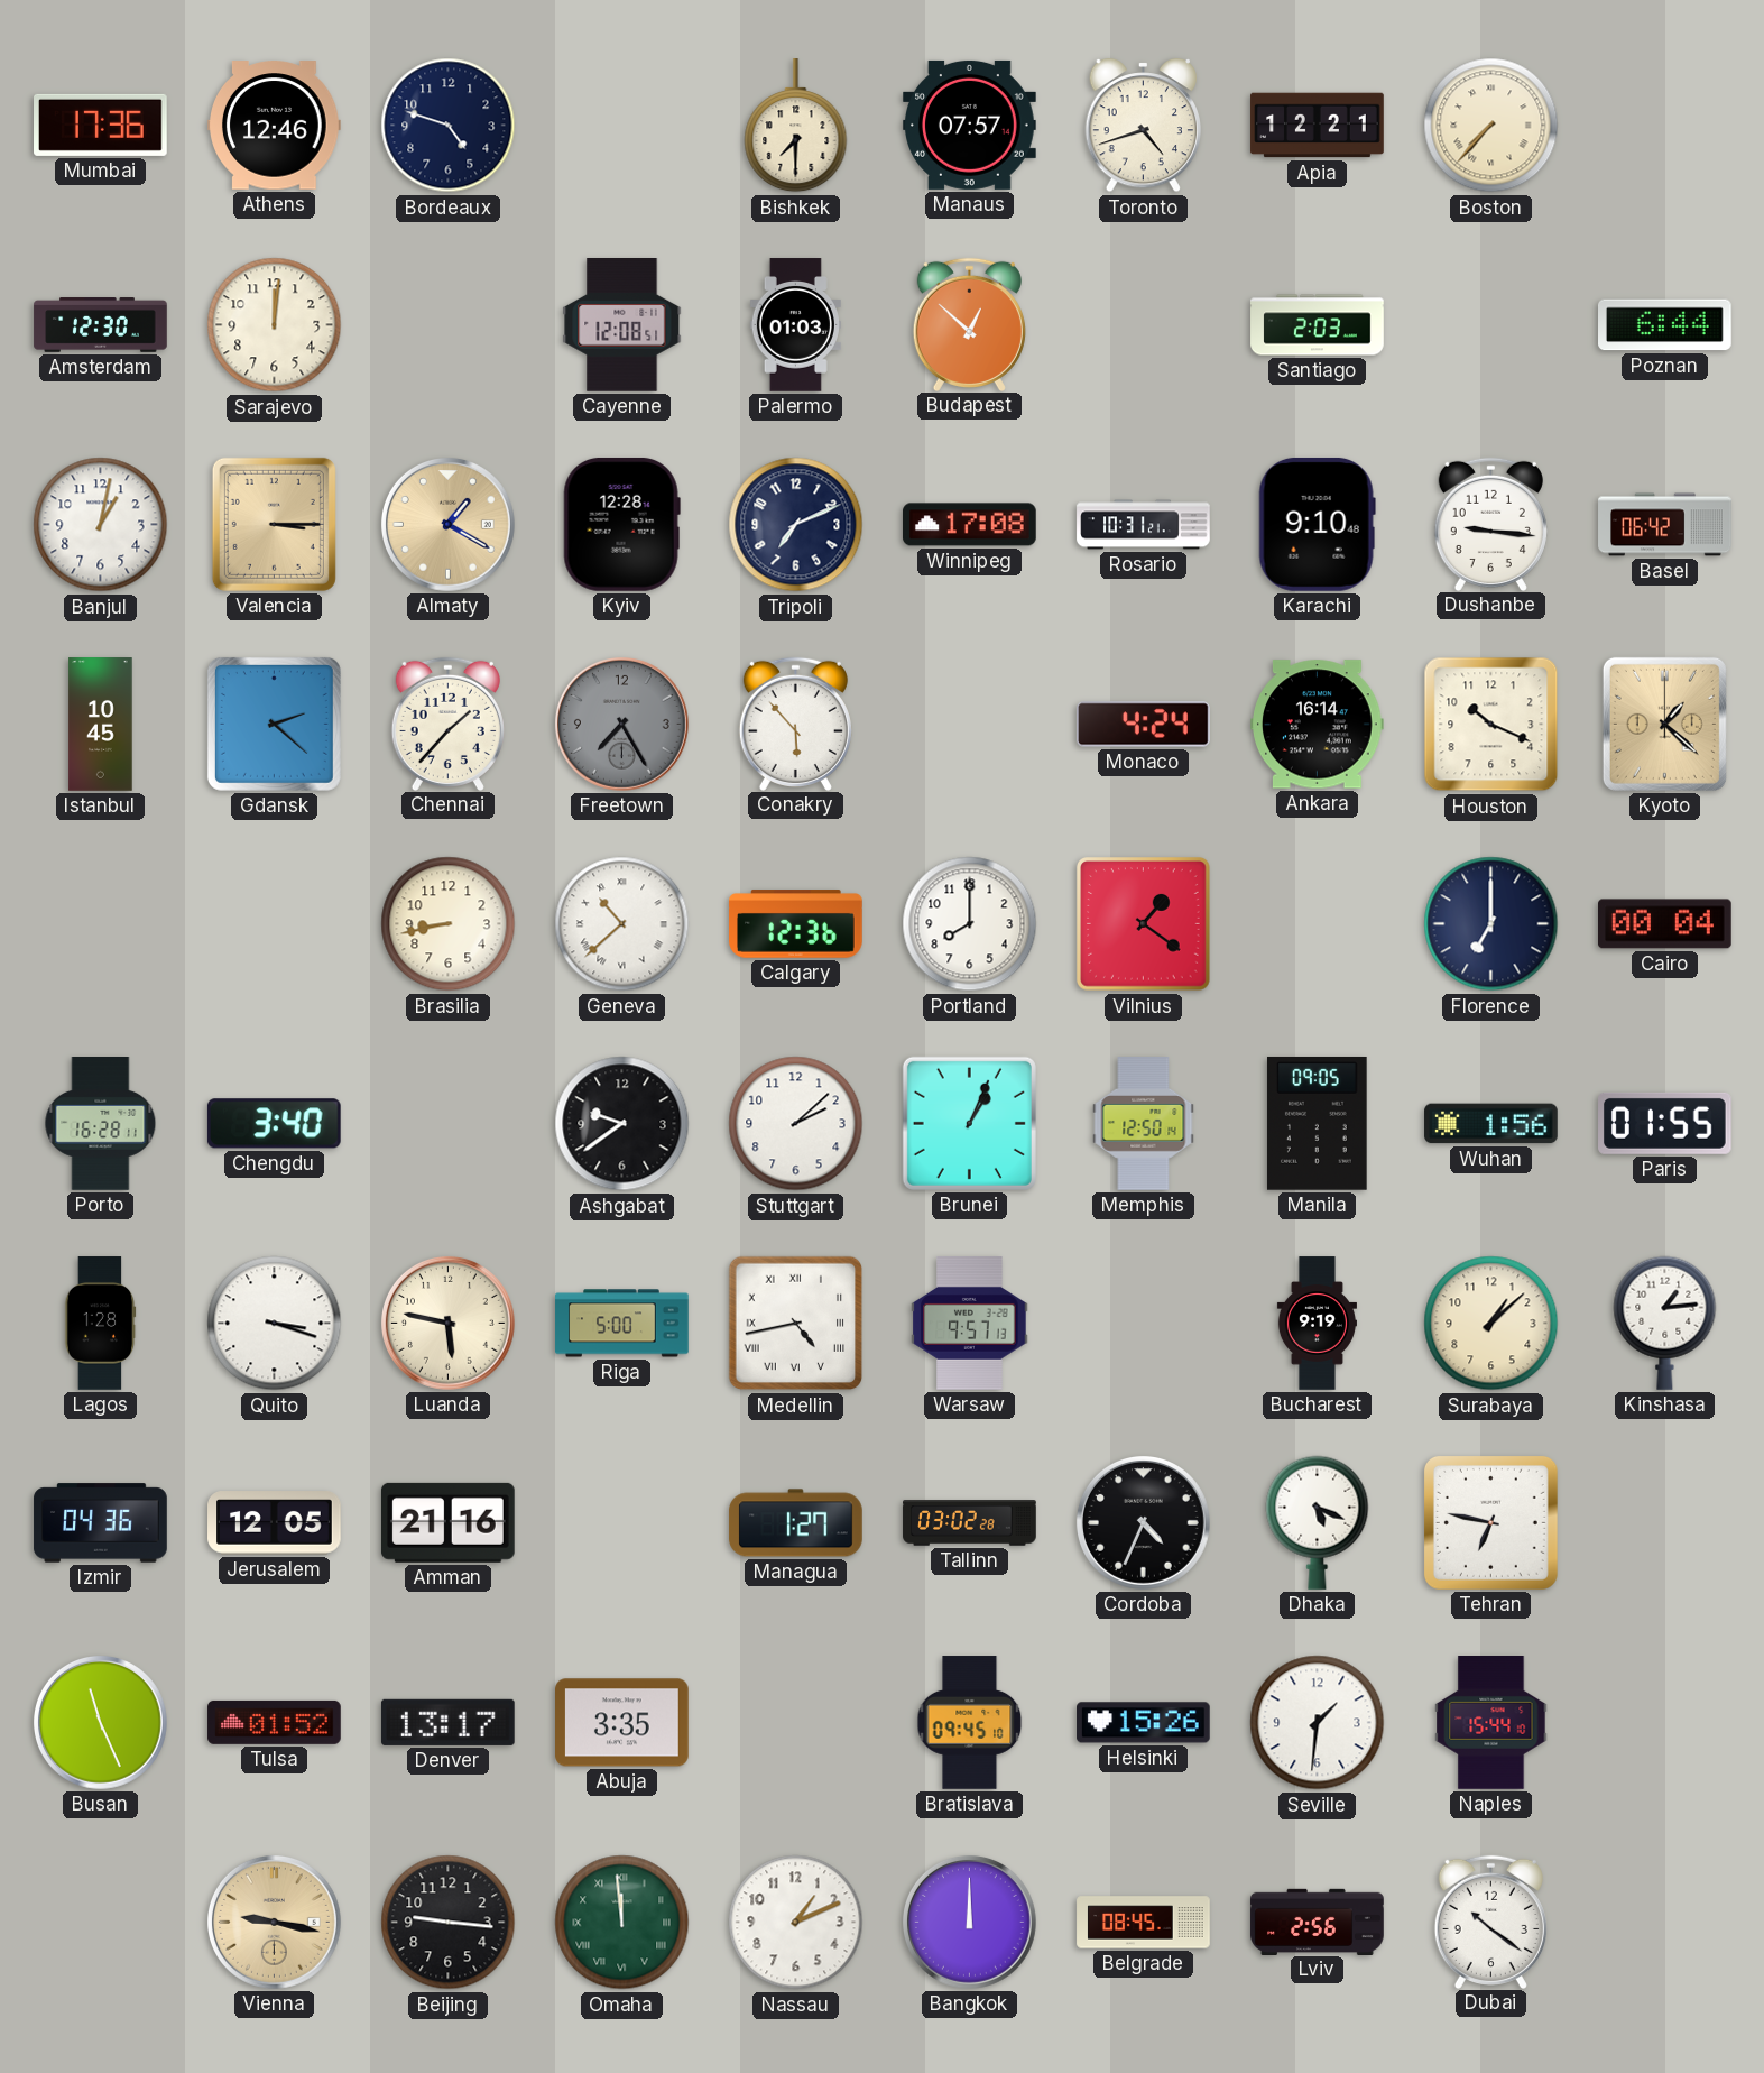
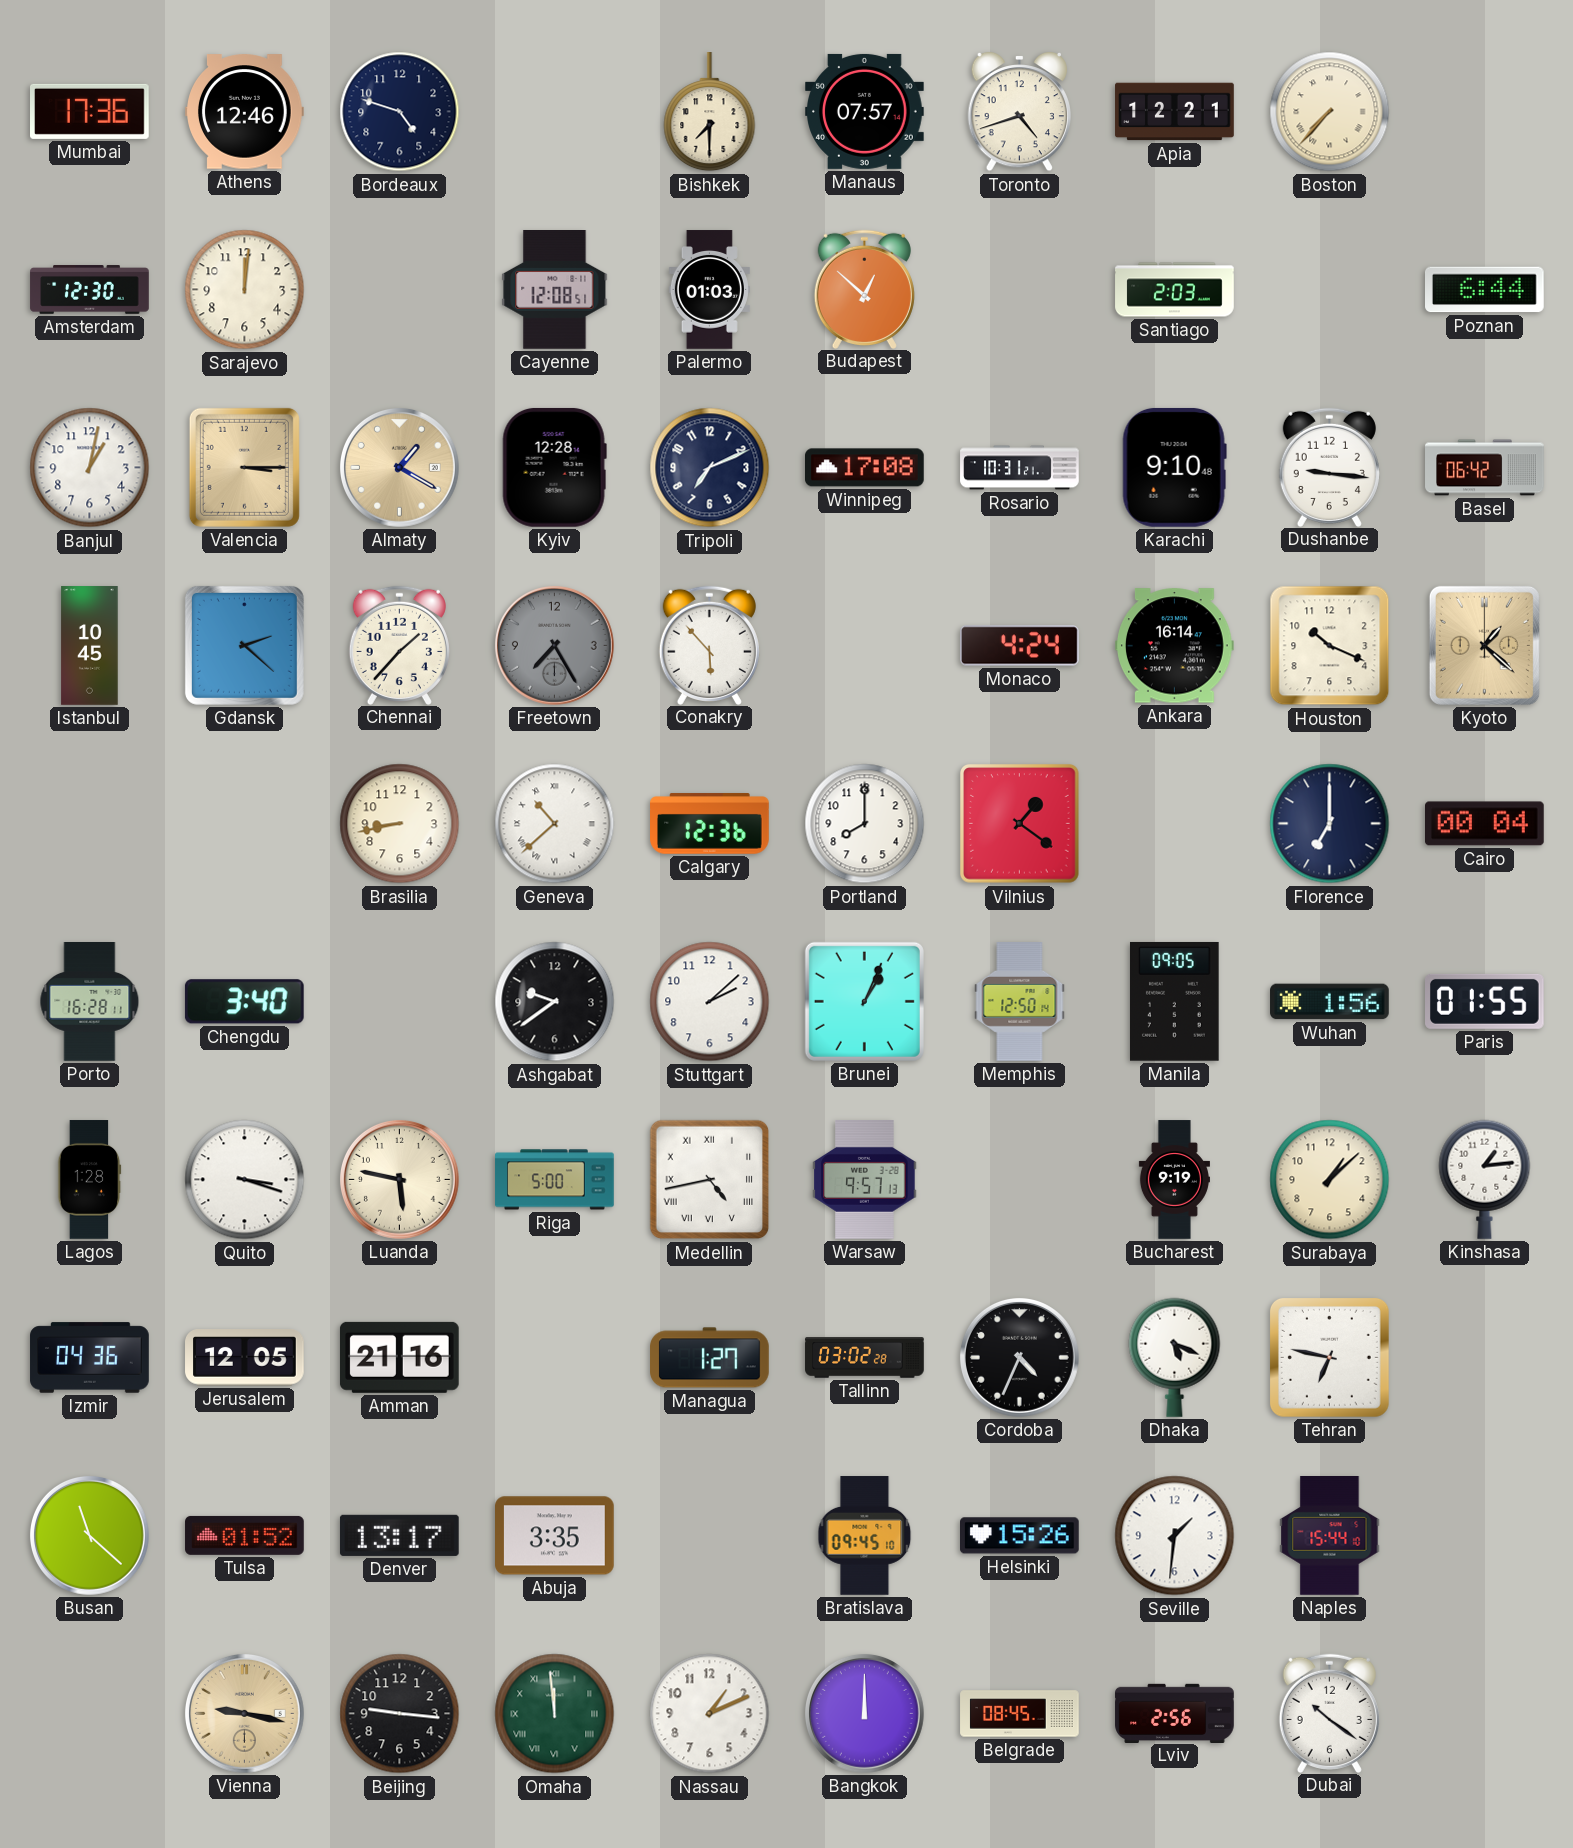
Busan: 11:26 -> 11:22 (89, 1535)
